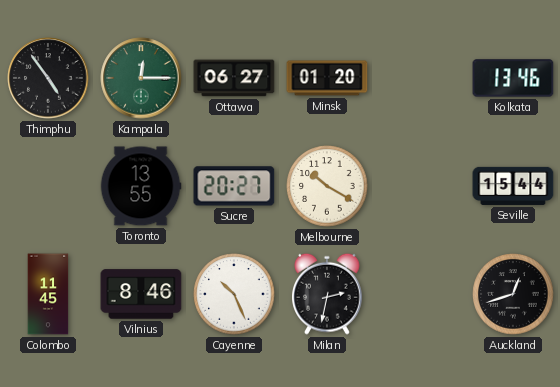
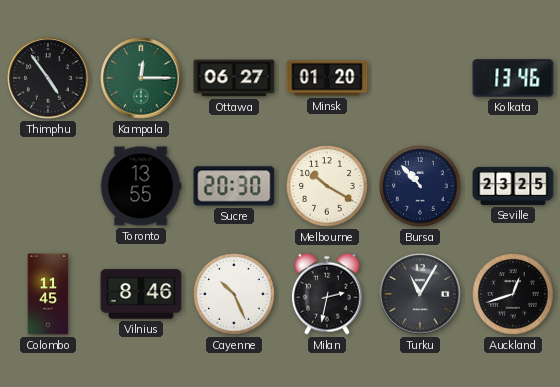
Sucre: 20:27 -> 20:30 (234, 186)
Bursa: none -> 10:53 (420, 186)
Seville: 15:44 -> 23:25 (513, 186)
Turku: none -> 11:05 (420, 294)
